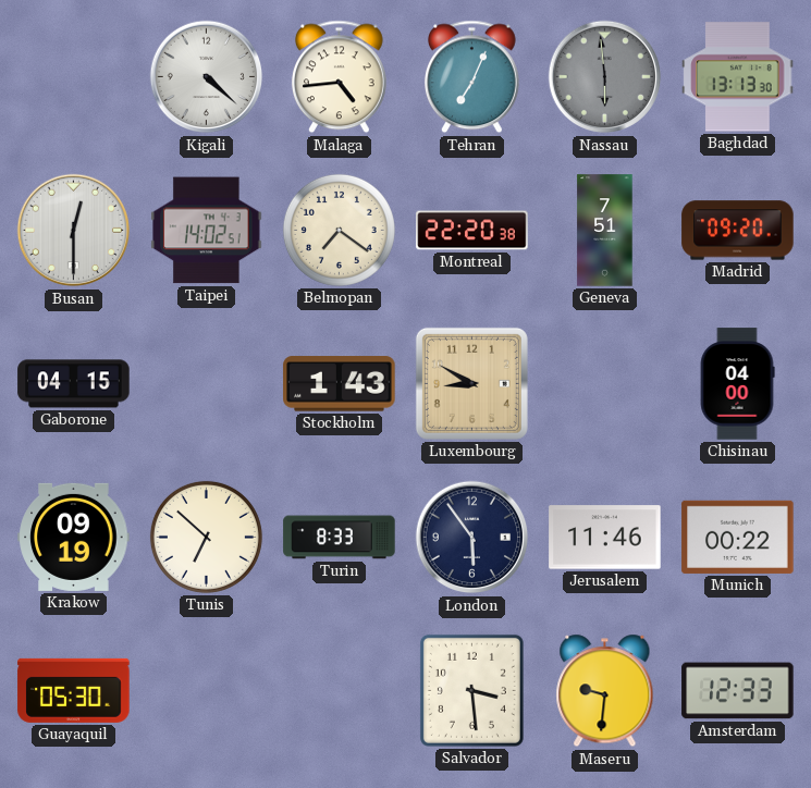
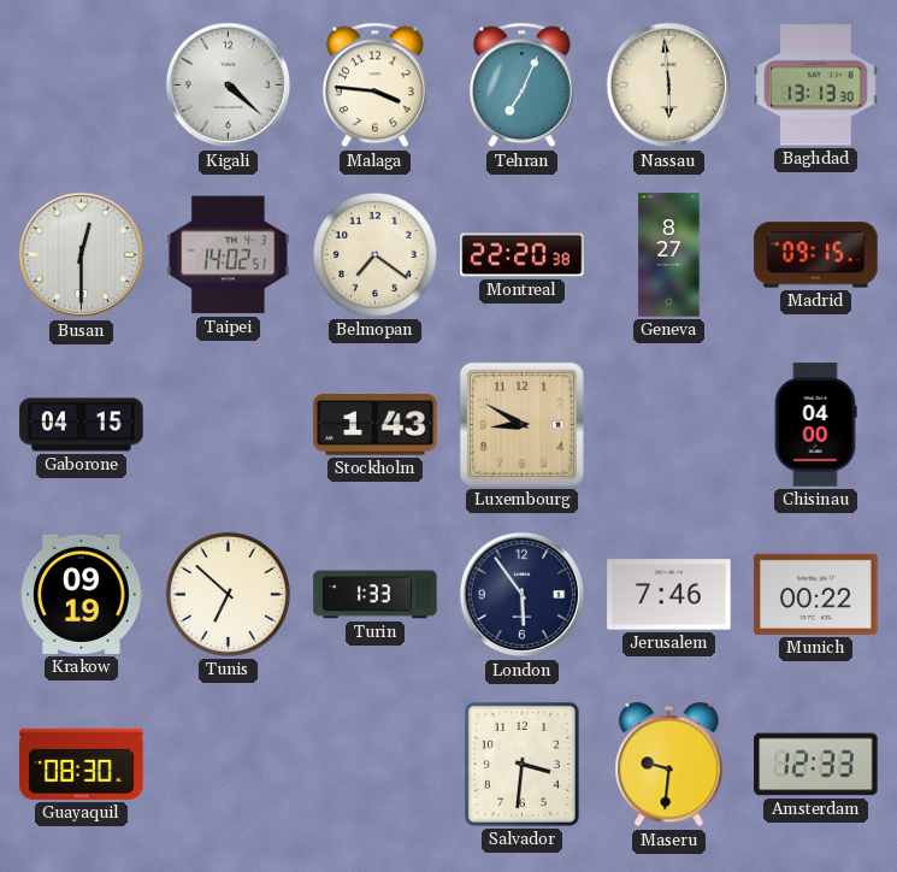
Malaga: 4:44 -> 3:46 (376, 86)
Nassau dial: grey -> cream (669, 86)
Geneva: 7:51 -> 8:27 (669, 255)
Madrid: 09:20 -> 09:15 (816, 255)
Turin: 8:33 -> 1:33 (376, 595)
Jerusalem: 11:46 -> 7:46 (669, 595)
Guayaquil: 05:30 -> 08:30 (82, 764)
Salvador: 3:29 -> 3:31 (521, 764)
